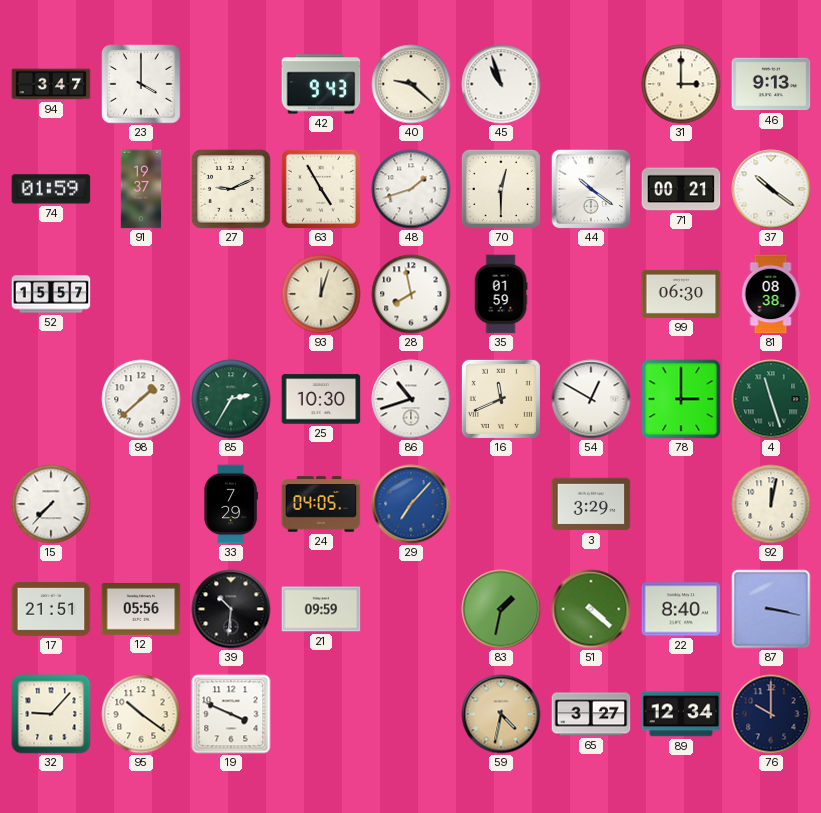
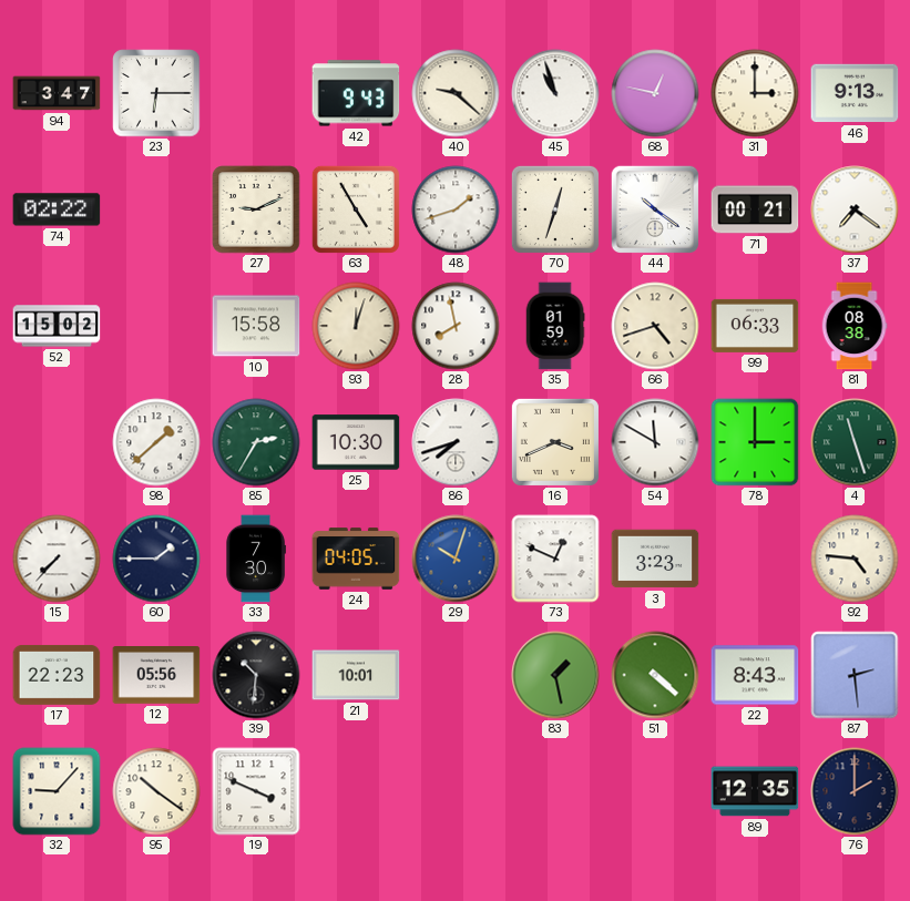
23: 4:00 -> 6:15 (156, 93)
68: none -> 12:47 (655, 93)
74: 01:59 -> 02:22 (57, 209)
91: 19:37 -> none (141, 189)
70: 12:30 -> 12:33 (555, 209)
37: 10:21 -> 7:21 (855, 209)
52: 15:57 -> 15:02 (57, 326)
10: none -> 15:58 (256, 326)
66: none -> 4:42 (655, 326)
99: 06:30 -> 06:33 (755, 326)
86: 10:42 -> 7:42 (456, 442)
16: 11:41 -> 3:41 (555, 442)
54: 12:50 -> 11:50 (655, 442)
60: none -> 1:45 (156, 559)
33: 7:29 -> 7:30 (256, 559)
29: 7:07 -> 10:03 (456, 559)
73: none -> 12:49 (555, 559)
3: 3:29 -> 3:23 (655, 559)
92: 12:02 -> 4:46 (855, 559)
17: 21:51 -> 22:23 (57, 675)
21: 09:59 -> 10:01 (356, 675)
83: 1:32 -> 1:28 (555, 675)
22: 8:40 -> 8:43 (755, 675)
87: 3:17 -> 2:29 (855, 675)
59: 4:32 -> none (501, 714)
65: 3:27 -> none (591, 714)
89: 12:34 -> 12:35 (755, 791)
76: 10:00 -> 2:00 (855, 791)
